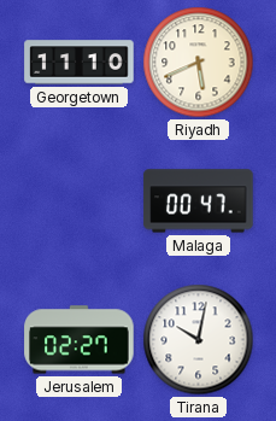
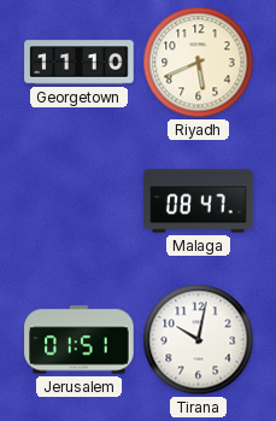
Malaga: 00:47 -> 08:47 (199, 201)
Jerusalem: 02:27 -> 01:51 (80, 340)
